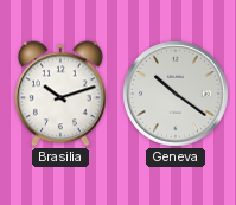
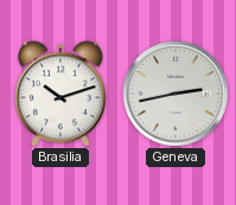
Geneva: 10:21 -> 2:43 (177, 95)
